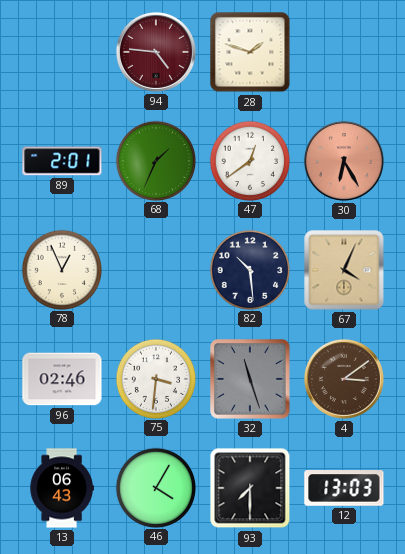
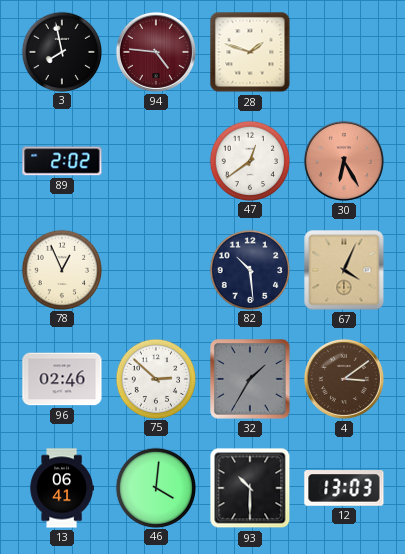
3: none -> 7:58 (61, 51)
89: 2:01 -> 2:02 (62, 161)
68: 1:34 -> none (155, 160)
75: 3:31 -> 2:52 (155, 378)
32: 11:27 -> 1:35 (250, 379)
13: 06:43 -> 06:41 (62, 488)
46: 4:05 -> 4:01 (155, 487)
93: 7:30 -> 10:30 (250, 488)
